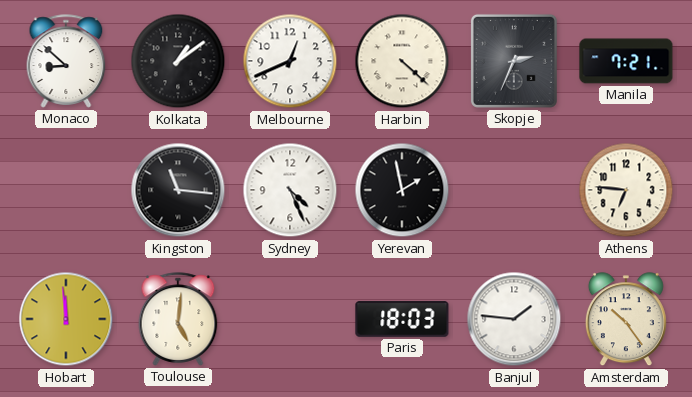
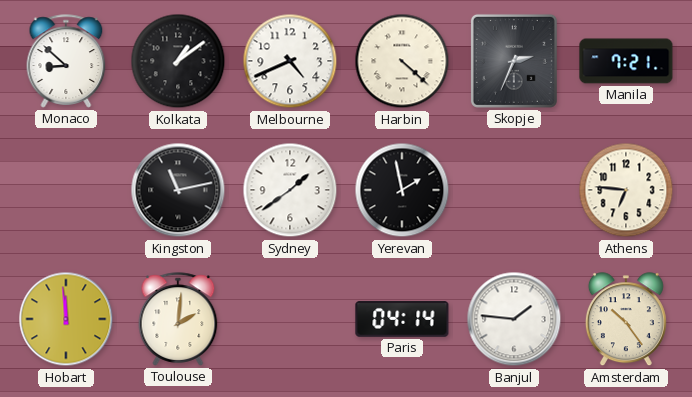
Melbourne: 12:41 -> 4:41 (290, 61)
Kingston: 11:16 -> 11:13 (178, 190)
Sydney: 4:26 -> 1:39 (290, 190)
Toulouse: 5:01 -> 2:01 (178, 319)
Paris: 18:03 -> 04:14 (402, 319)
